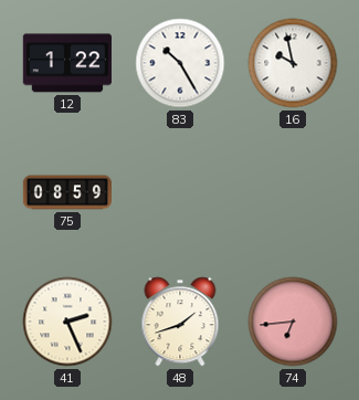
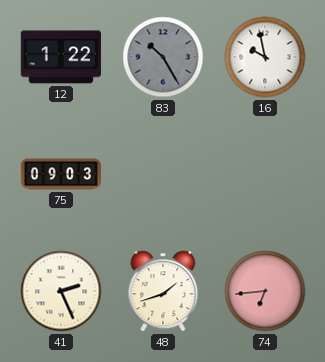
83 dial: white -> grey (163, 57)
75: 08:59 -> 09:03 (60, 174)
